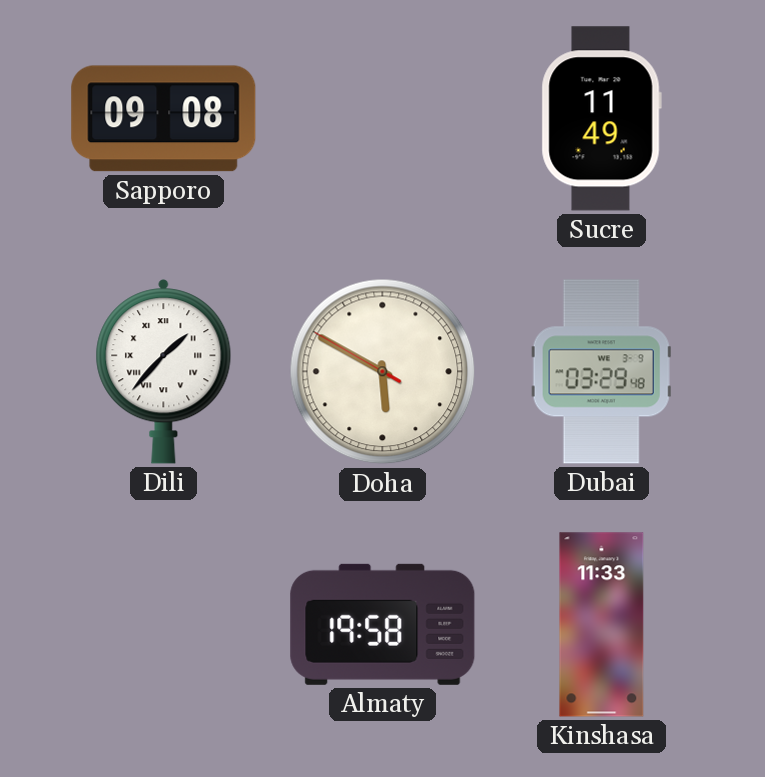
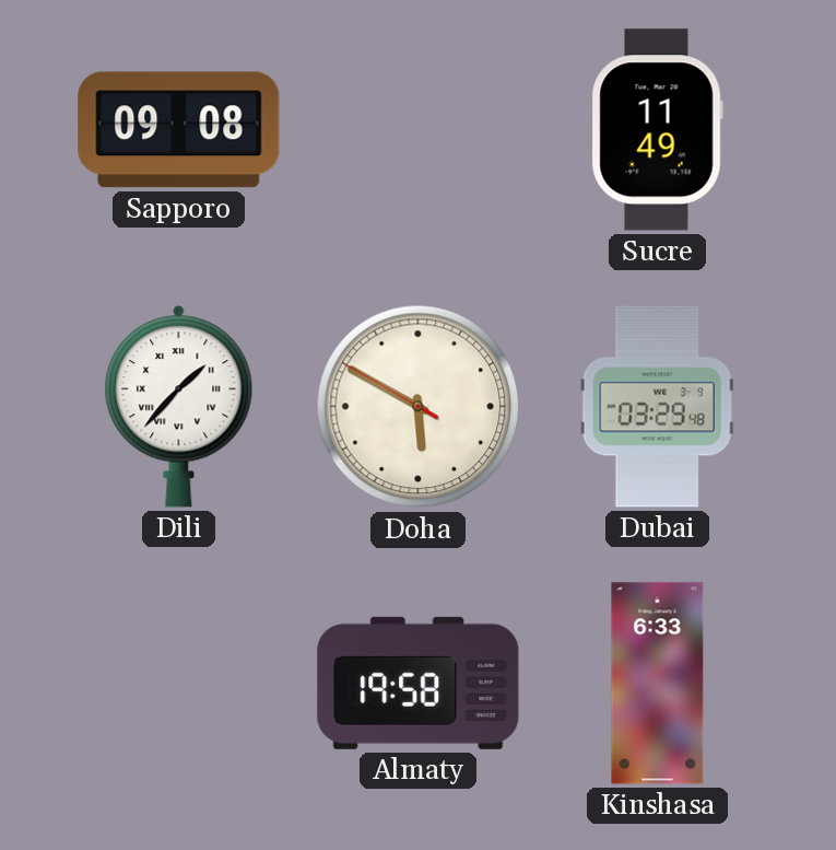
Kinshasa: 11:33 -> 6:33 (658, 684)
